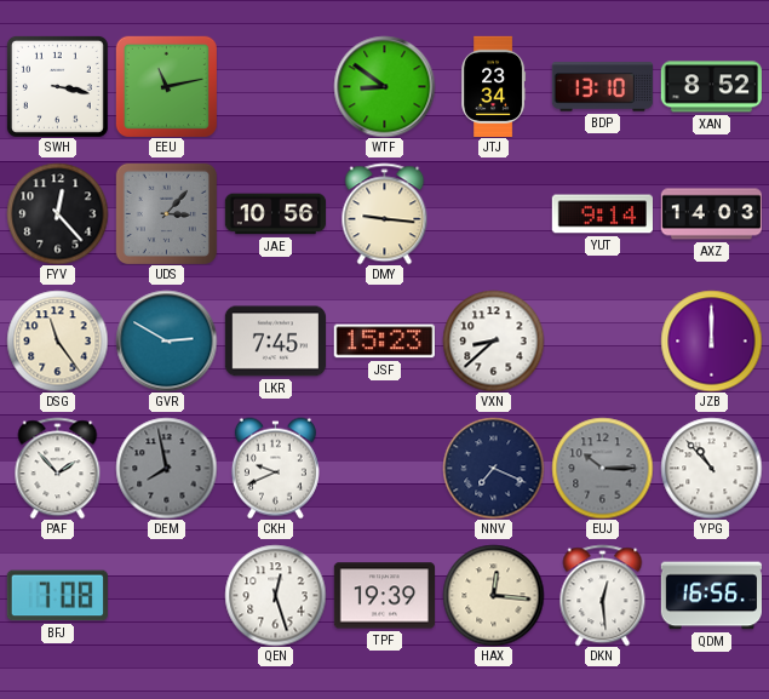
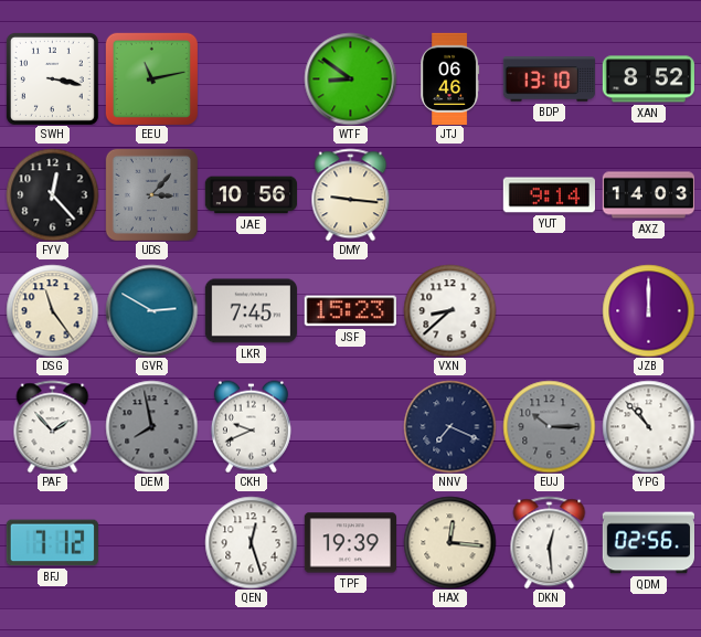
JTJ: 23:34 -> 06:46 (450, 78)
BFJ: 7:08 -> 7:12 (52, 543)
QDM: 16:56 -> 02:56 (648, 543)
